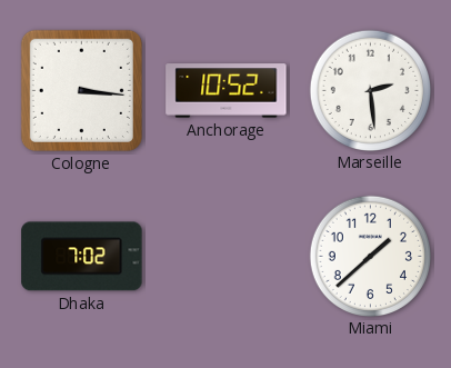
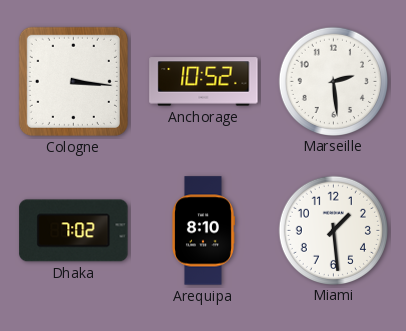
Arequipa: none -> 8:10 (204, 231)
Miami: 1:38 -> 1:29 (333, 230)
